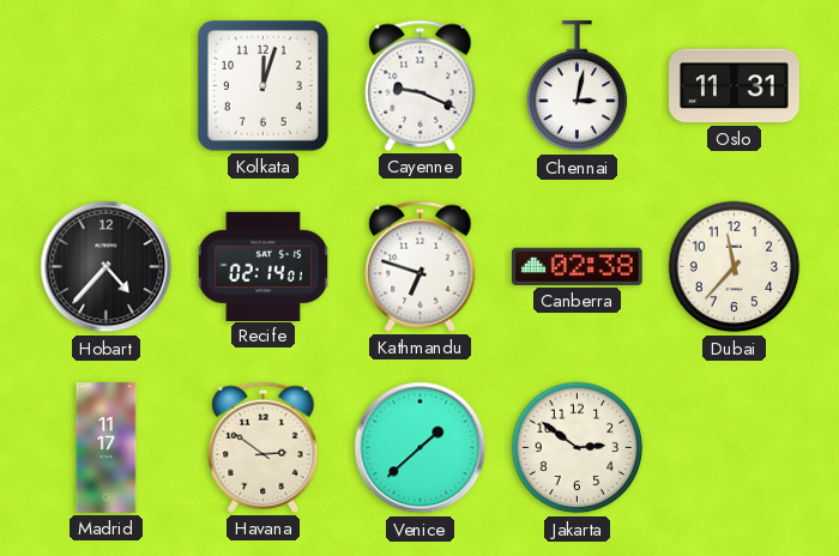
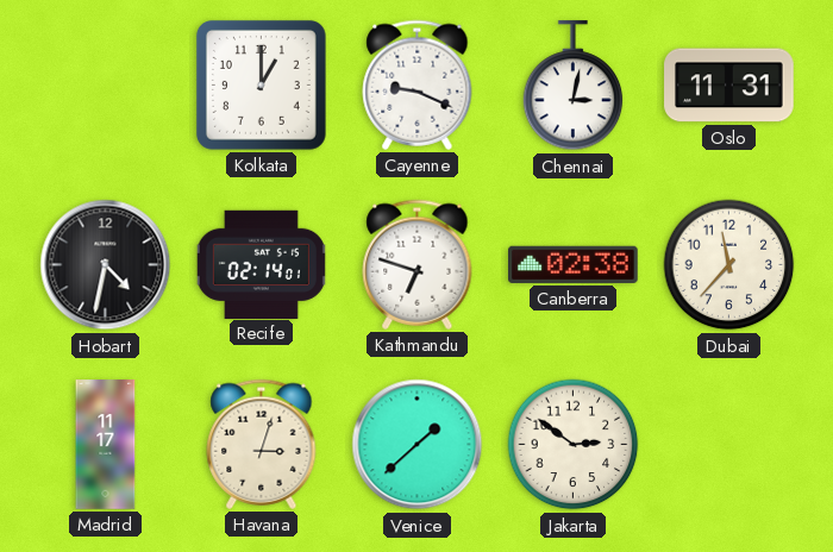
Kolkata: 12:03 -> 1:00 (261, 84)
Hobart: 4:37 -> 4:32 (106, 265)
Havana: 2:51 -> 3:03 (262, 444)
